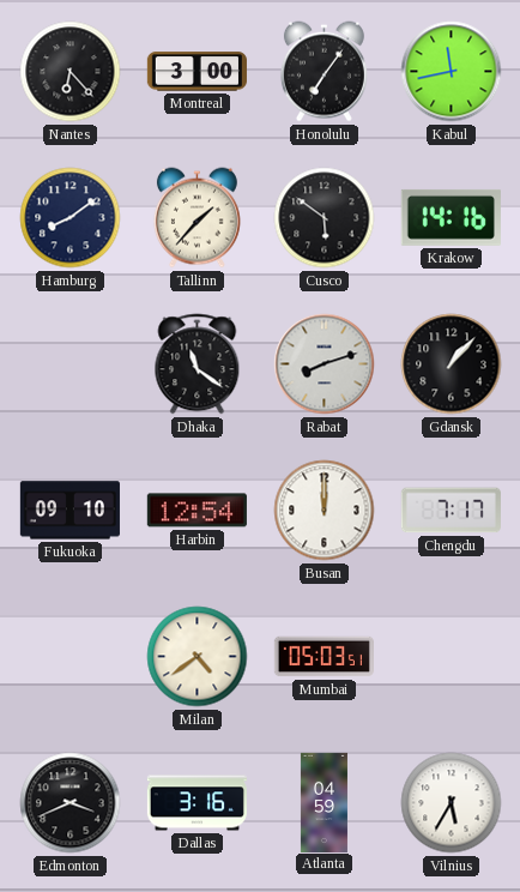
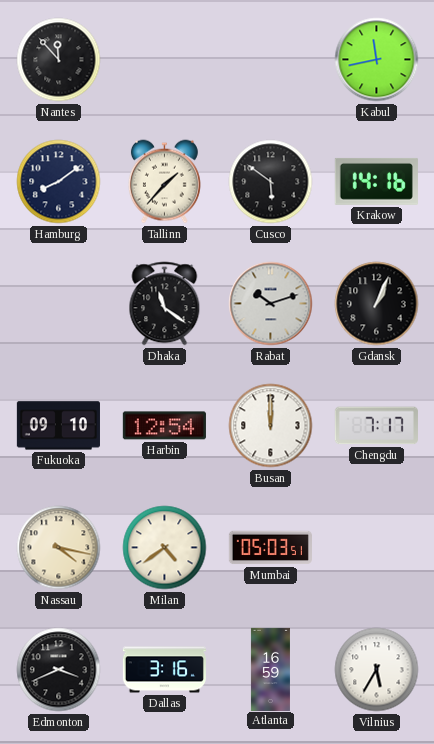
Nantes: 6:23 -> 11:53 (59, 60)
Montreal: 3:00 -> none (196, 72)
Honolulu: 7:06 -> none (324, 72)
Rabat: 8:12 -> 10:12 (271, 304)
Gdansk: 1:07 -> 1:04 (377, 304)
Nassau: none -> 4:17 (59, 548)
Atlanta: 04:59 -> 16:59 (270, 669)
